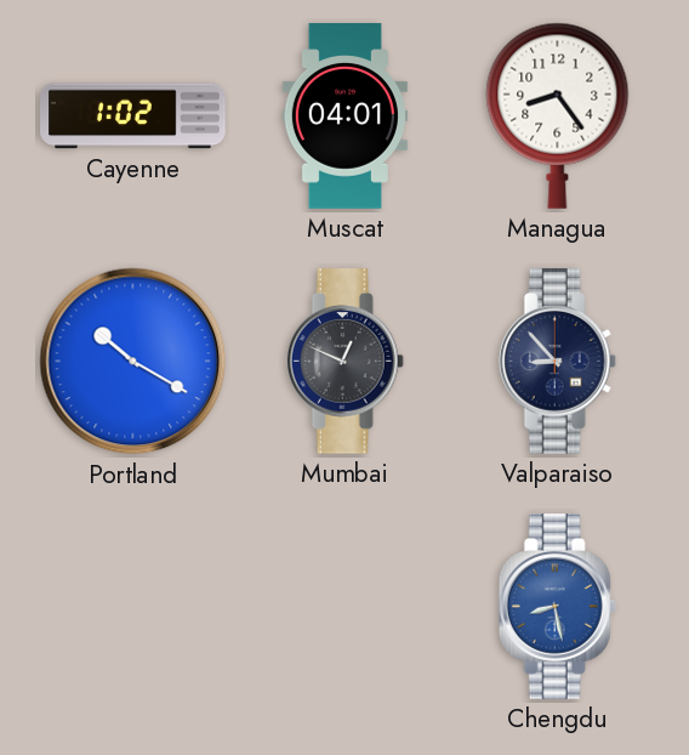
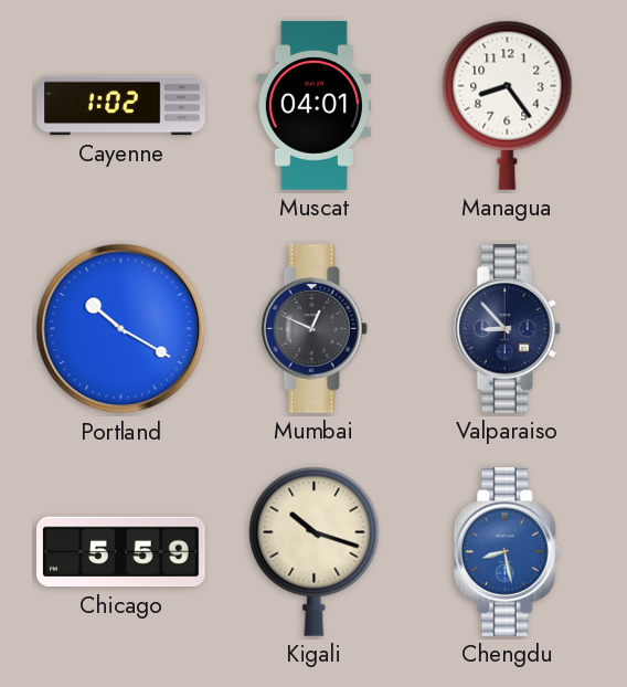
Chicago: none -> 5:59 (121, 552)
Kigali: none -> 10:18 (315, 551)
